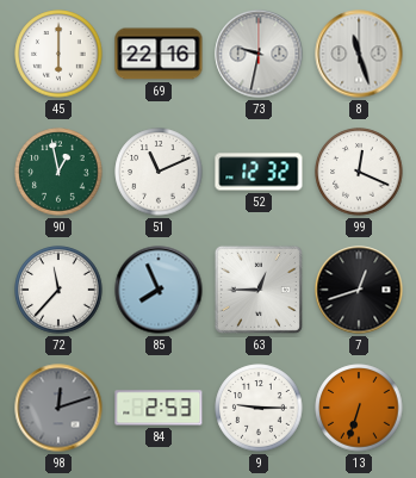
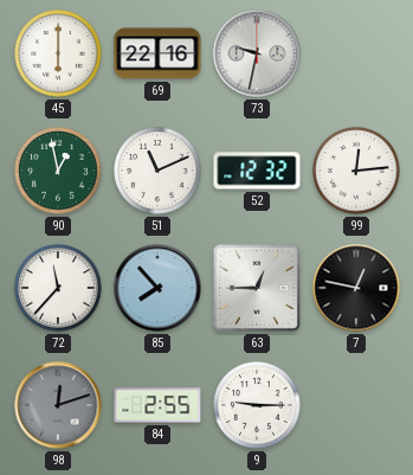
8: 11:27 -> none (359, 54)
99: 12:19 -> 12:14 (356, 171)
85: 7:56 -> 7:53 (157, 288)
7: 12:42 -> 12:47 (356, 288)
84: 2:53 -> 2:55 (157, 405)
13: 6:33 -> none (359, 408)
